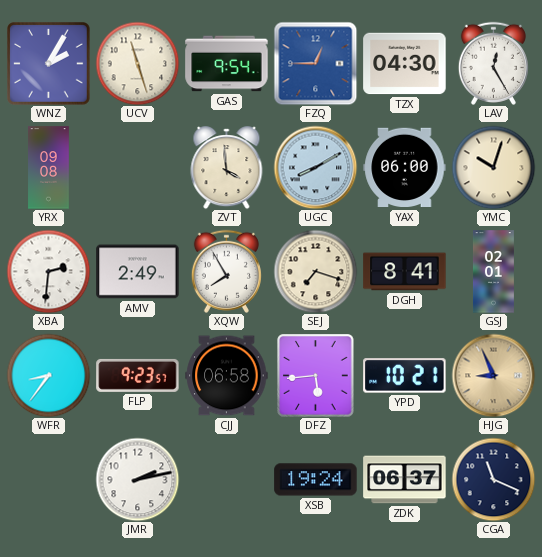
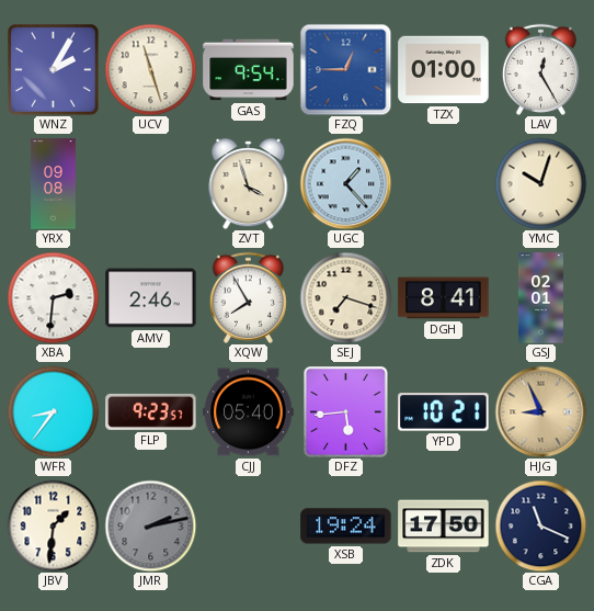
TZX: 04:30 -> 01:00 (444, 70)
ZVT: 3:59 -> 3:57 (249, 184)
UGC: 8:10 -> 1:23 (345, 183)
YAX: 06:00 -> none (405, 168)
AMV: 2:49 -> 2:46 (151, 298)
CJJ: 06:58 -> 05:40 (249, 412)
JBV: none -> 1:31 (53, 525)
JMR dial: white -> grey (150, 525)
ZDK: 06:37 -> 17:50 (444, 527)
